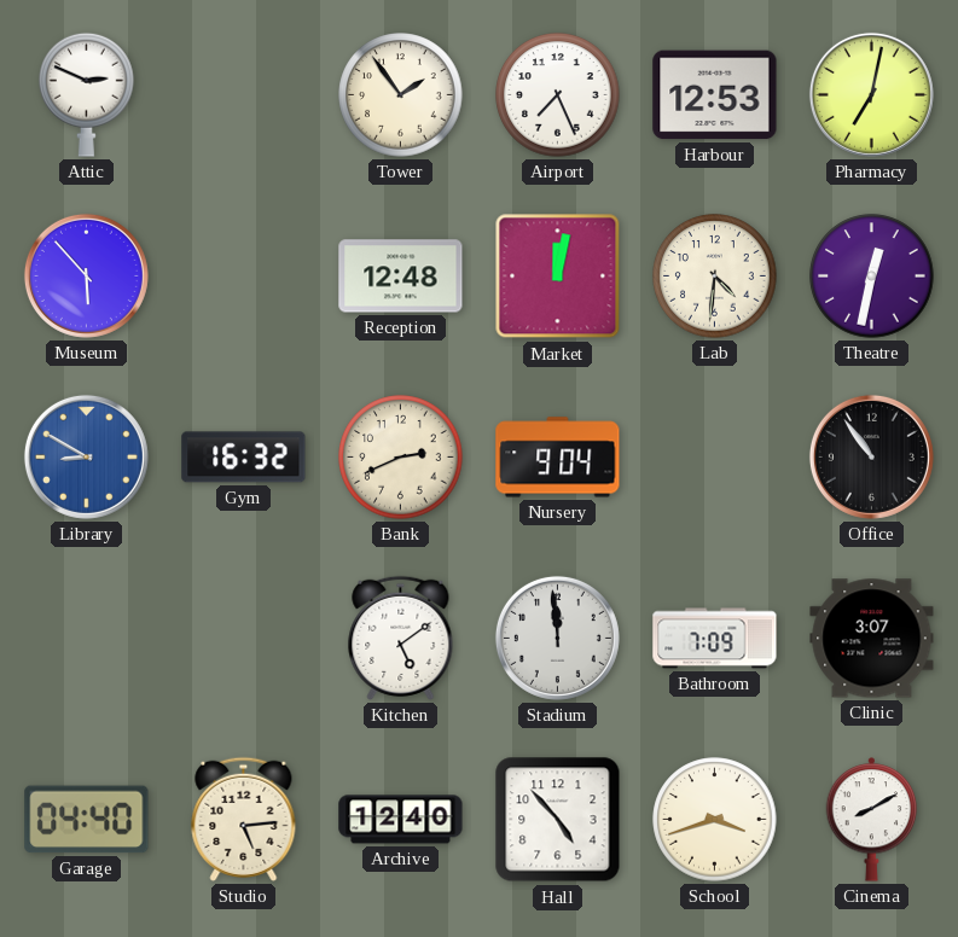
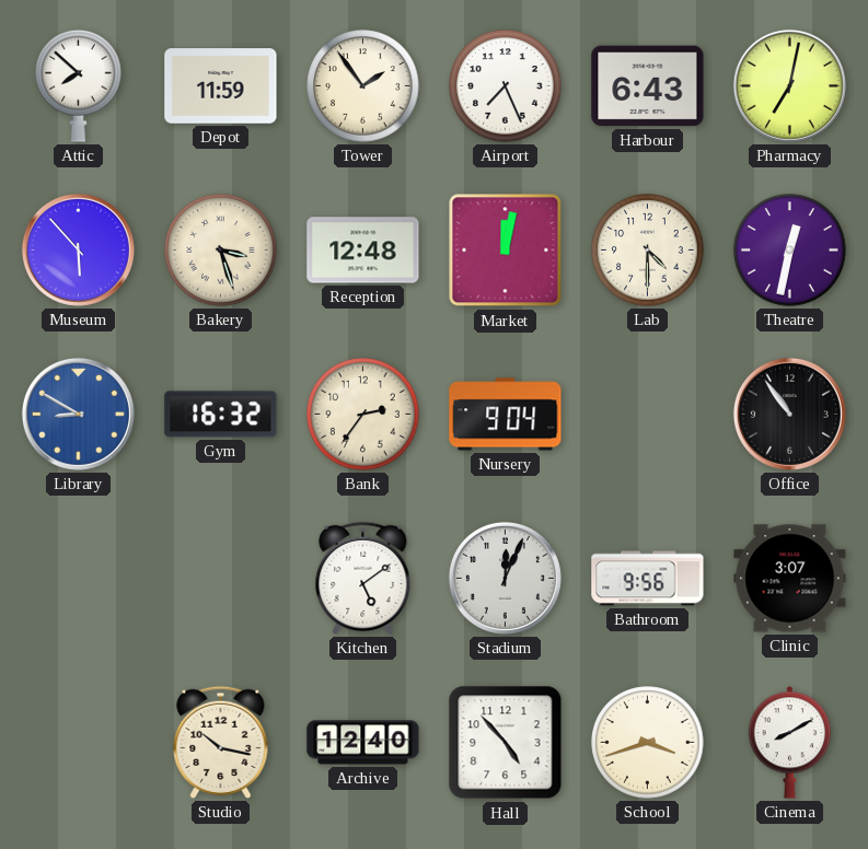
Attic: 2:49 -> 7:52 (79, 85)
Depot: none -> 11:59 (221, 86)
Harbour: 12:53 -> 6:43 (648, 86)
Bakery: none -> 3:27 (221, 251)
Lab: 4:31 -> 4:30 (648, 251)
Bank: 2:41 -> 2:36 (363, 415)
Stadium: 11:59 -> 12:04 (505, 578)
Bathroom: 7:09 -> 9:56 (648, 579)
Garage: 04:40 -> none (87, 820)
Studio: 5:14 -> 10:17 (221, 742)
